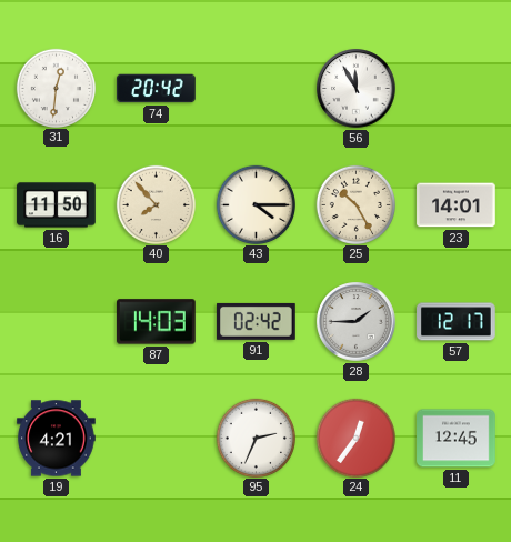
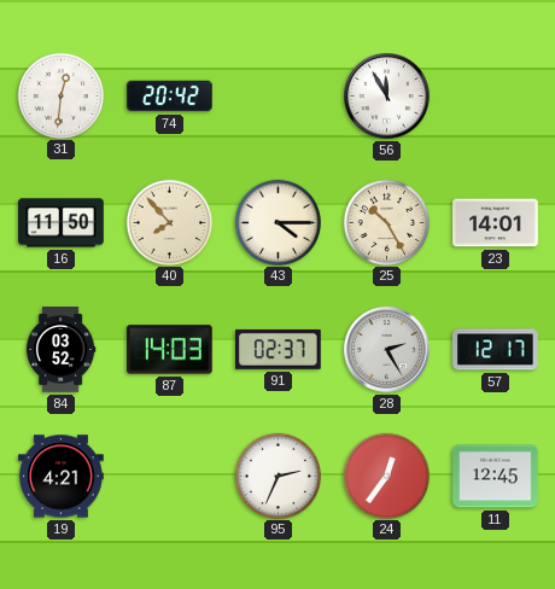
84: none -> 03:52 (60, 350)
91: 02:42 -> 02:37 (279, 349)
28: 1:45 -> 2:25 (387, 350)
